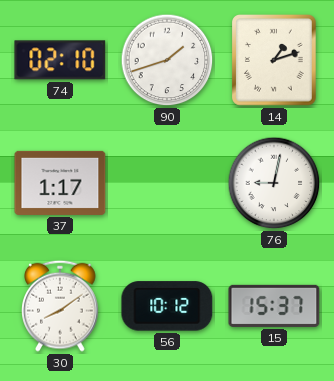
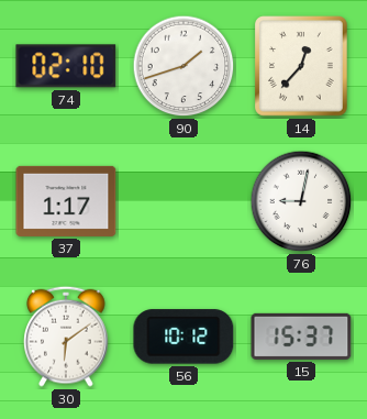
14: 1:12 -> 12:37 (302, 67)
30: 8:09 -> 6:09 (66, 337)
